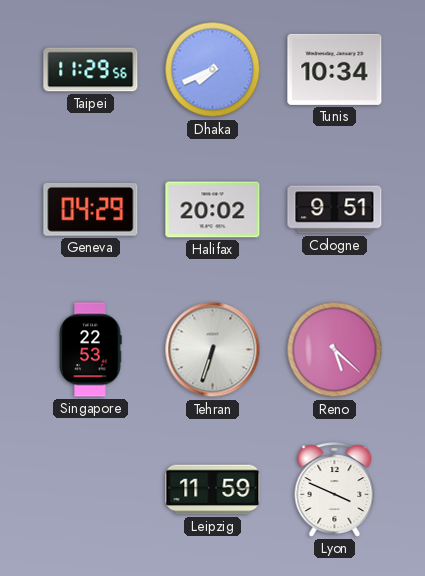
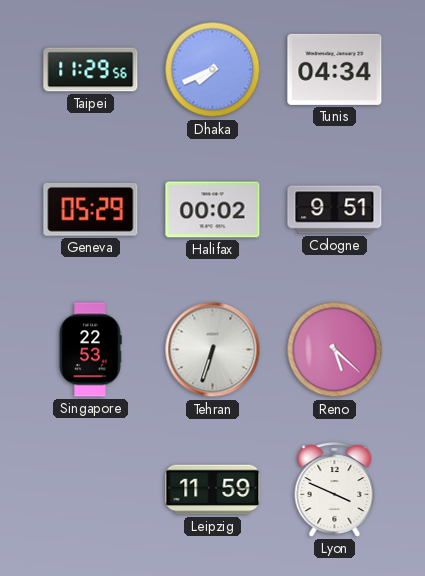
Tunis: 10:34 -> 04:34 (335, 69)
Geneva: 04:29 -> 05:29 (91, 210)
Halifax: 20:02 -> 00:02 (213, 210)
